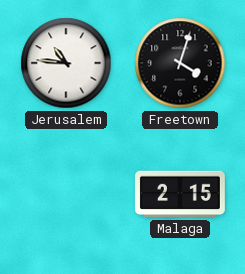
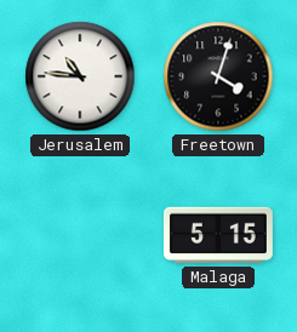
Malaga: 2:15 -> 5:15 (218, 235)
